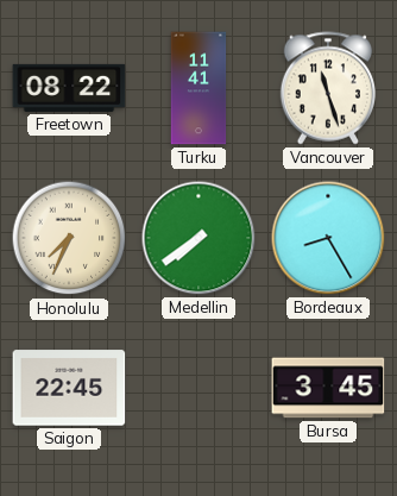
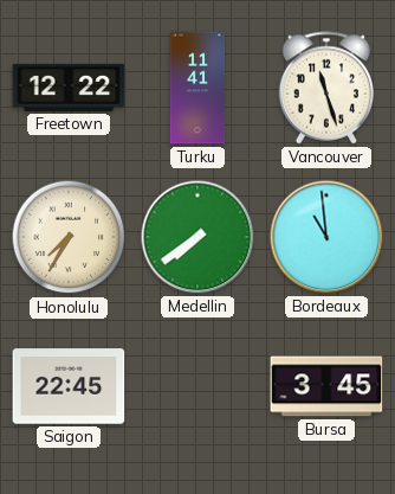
Freetown: 08:22 -> 12:22 (69, 88)
Honolulu: 7:34 -> 7:35 (69, 237)
Bordeaux: 8:25 -> 10:59 (326, 237)
